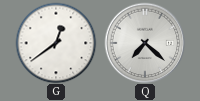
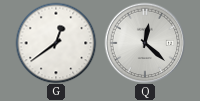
Q: 7:22 -> 12:22 (145, 43)
